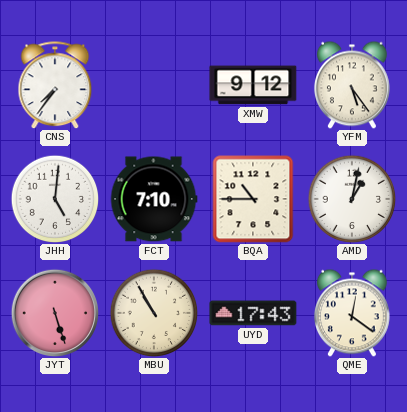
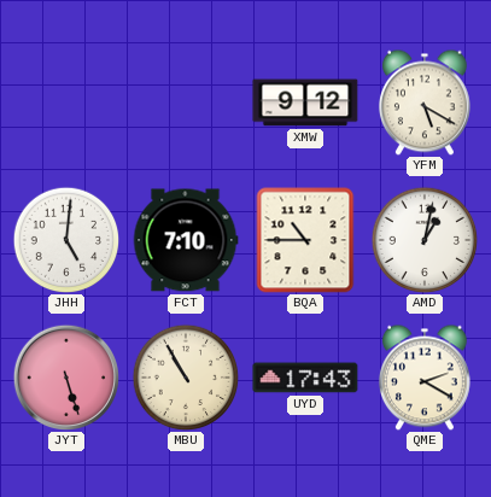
CNS: 7:36 -> none (55, 85)
YFM: 5:24 -> 5:20 (425, 103)
QME: 12:21 -> 2:20 (425, 378)
